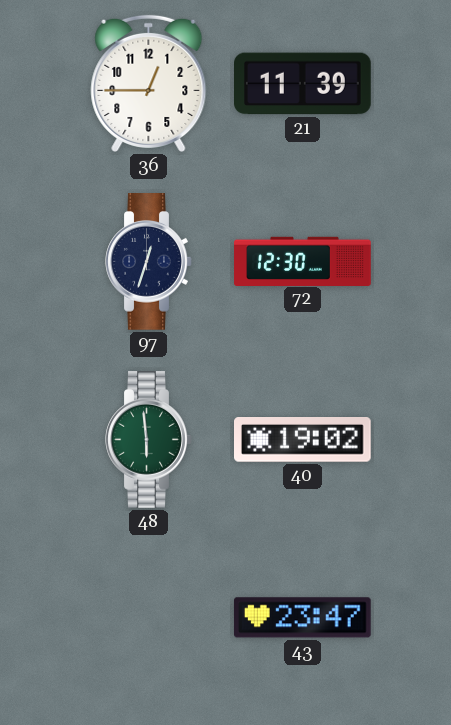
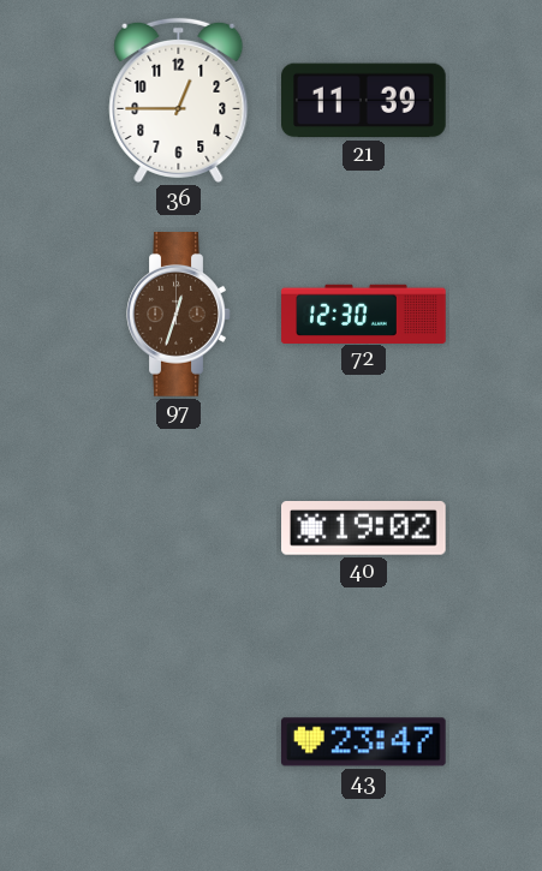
97 dial: navy -> brown (179, 315)
48: 5:59 -> none (149, 440)
